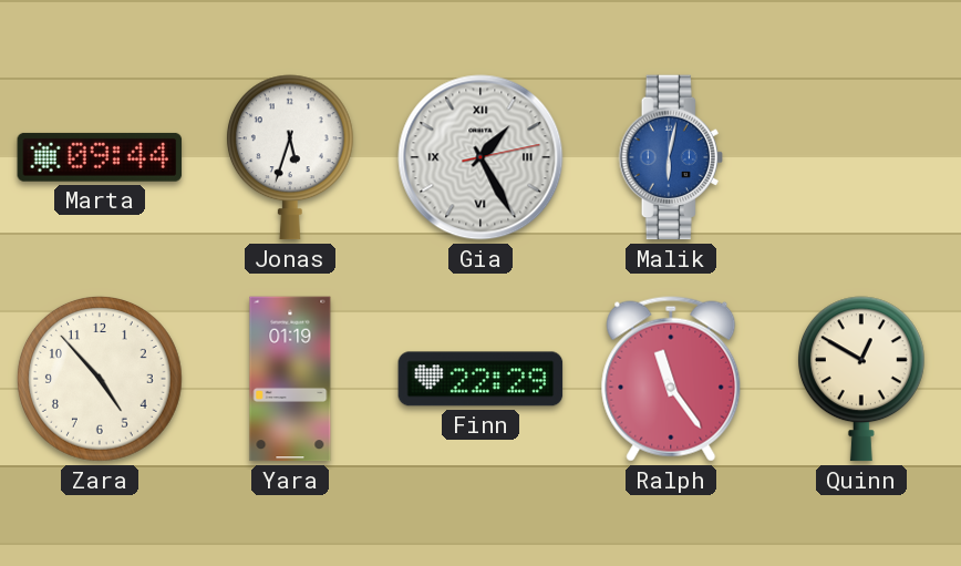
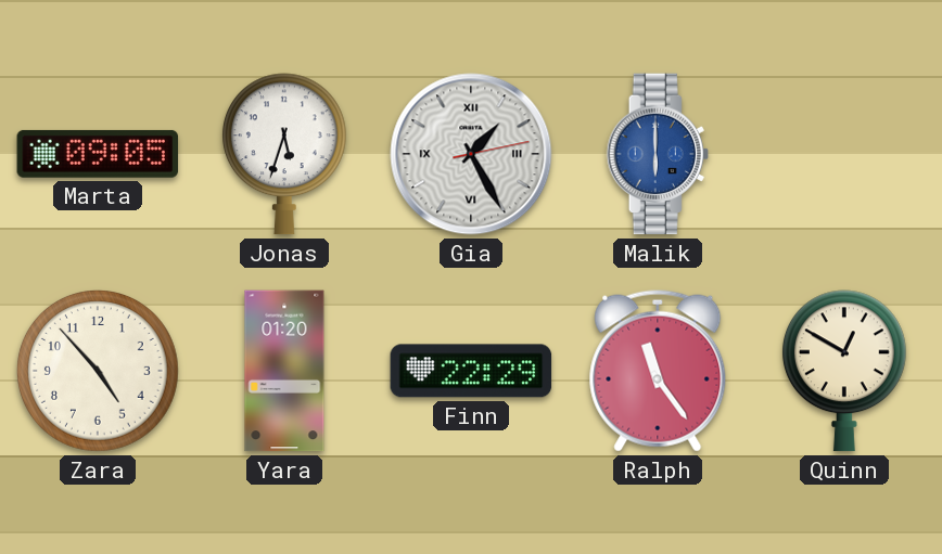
Marta: 09:44 -> 09:05 (98, 154)
Malik: 6:02 -> 6:00 (658, 154)
Yara: 01:19 -> 01:20 (284, 371)
